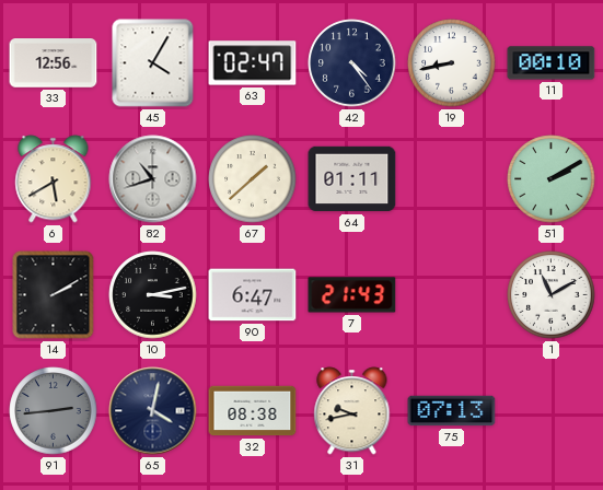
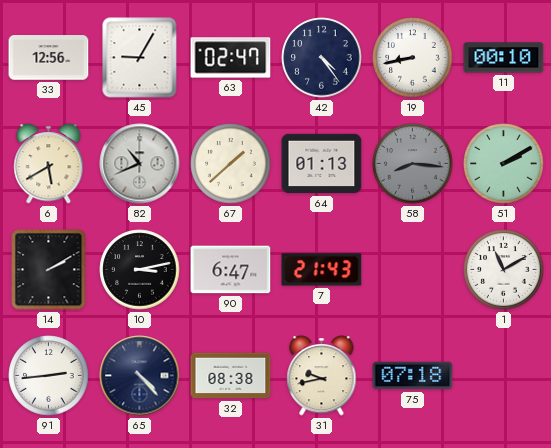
45: 4:05 -> 9:05 (140, 58)
82: 10:42 -> 10:41 (140, 164)
64: 01:11 -> 01:13 (322, 164)
58: none -> 8:16 (413, 164)
91 dial: grey -> white (49, 376)
65: 4:02 -> 4:23 (140, 376)
75: 07:13 -> 07:18 (413, 376)
